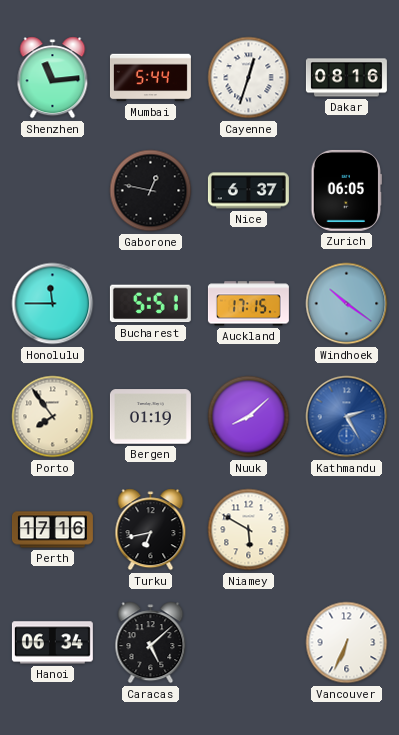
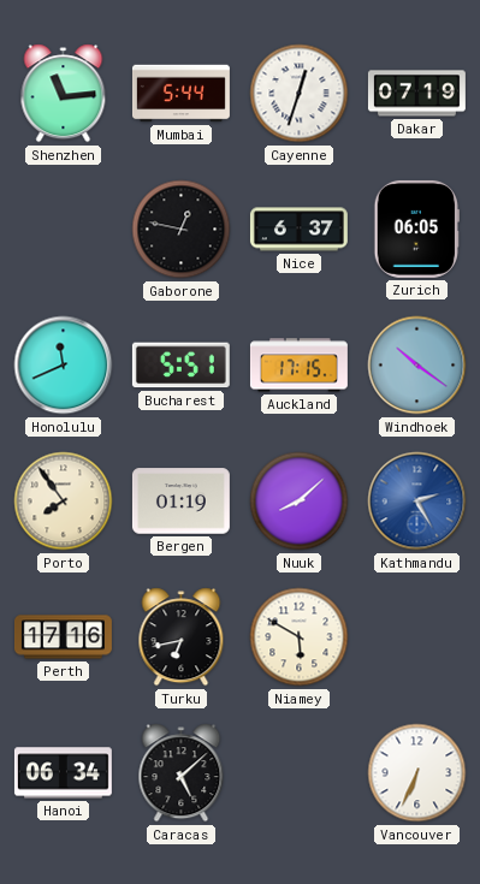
Dakar: 08:16 -> 07:19 (416, 94)
Honolulu: 11:45 -> 11:41 (64, 366)
